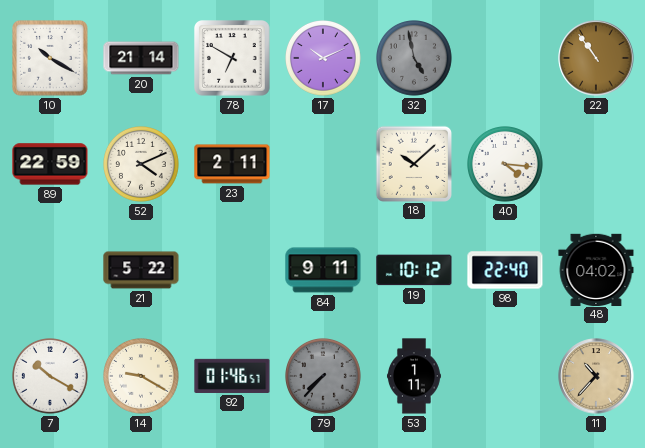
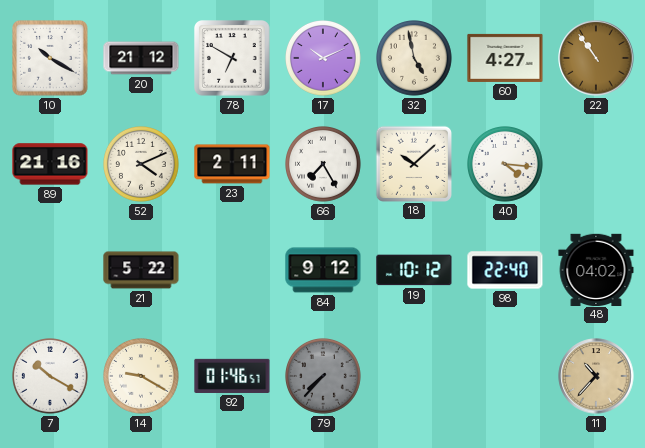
20: 21:14 -> 21:12 (141, 58)
32 dial: grey -> cream (415, 59)
60: none -> 4:27 (505, 58)
89: 22:59 -> 21:16 (50, 164)
66: none -> 7:25 (324, 165)
84: 9:11 -> 9:12 (323, 270)
53: 1:11 -> none (414, 376)
